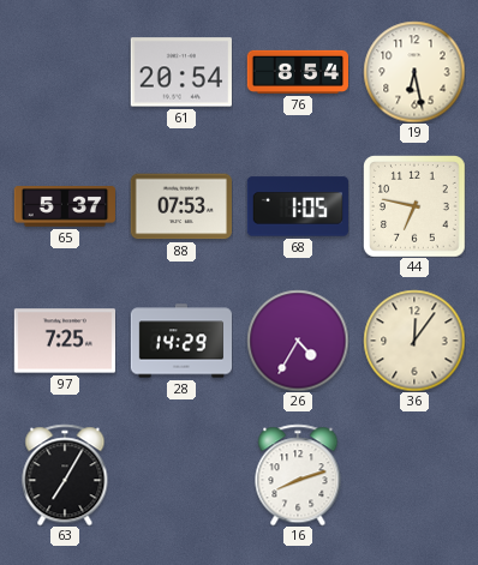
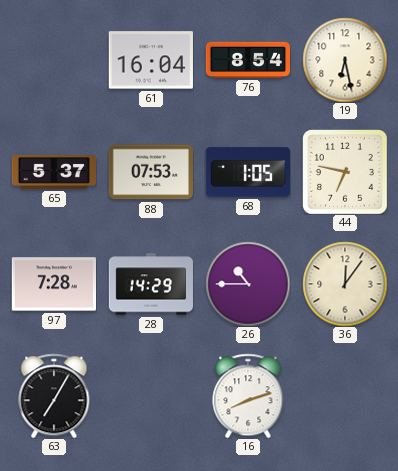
61: 20:54 -> 16:04 (151, 60)
97: 7:25 -> 7:28 (53, 284)
26: 4:35 -> 10:45 (248, 284)
